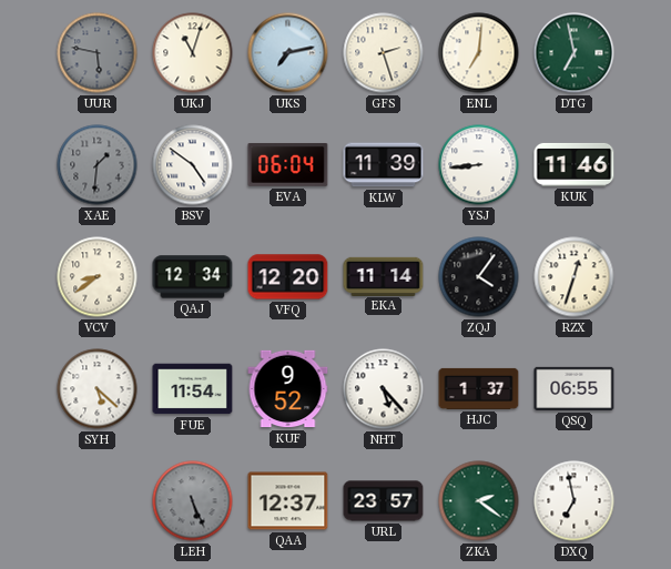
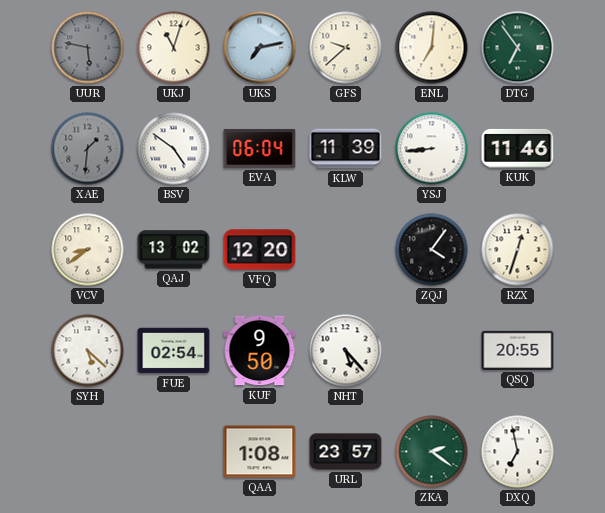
GFS: 2:27 -> 9:38 (346, 48)
DTG: 6:58 -> 6:54 (518, 48)
QAJ: 12:34 -> 13:02 (174, 250)
EKA: 11:14 -> none (384, 276)
FUE: 11:54 -> 02:54 (174, 351)
KUF: 9:52 -> 9:50 (260, 351)
HJC: 1:37 -> none (479, 388)
QSQ: 06:55 -> 20:55 (518, 350)
LEH: 5:26 -> none (193, 501)
QAA: 12:37 -> 1:08 (260, 452)
